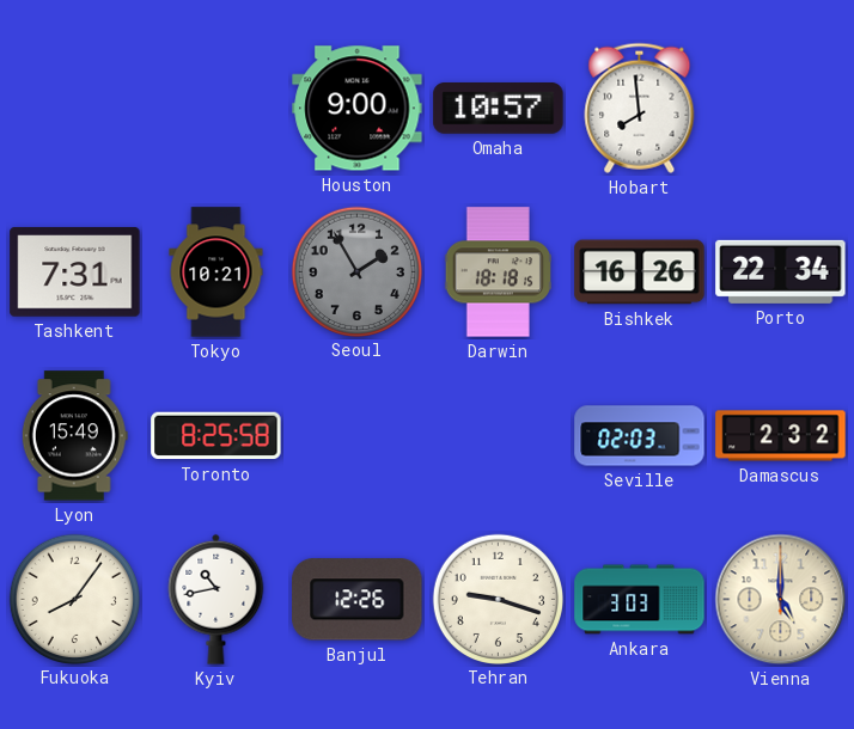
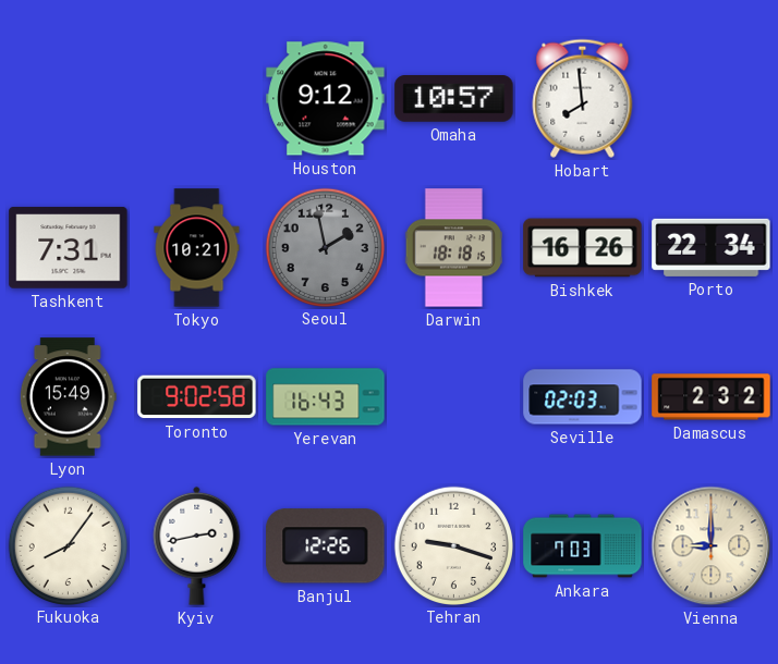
Houston: 9:00 -> 9:12 (326, 99)
Seoul: 1:55 -> 1:58 (325, 247)
Toronto: 8:25 -> 9:02 (197, 397)
Yerevan: none -> 16:43 (326, 397)
Kyiv: 10:43 -> 2:43 (197, 545)
Ankara: 3:03 -> 7:03 (583, 546)
Vienna: 5:00 -> 9:00 (712, 546)
